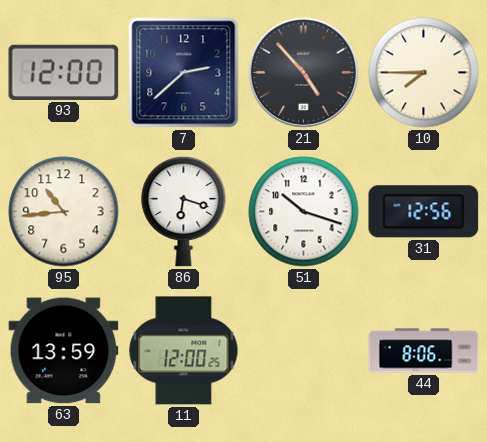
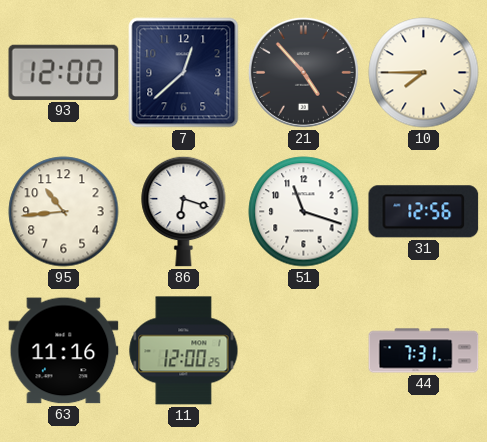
7: 2:38 -> 12:38 (184, 73)
51: 10:18 -> 11:18 (304, 212)
63: 13:59 -> 11:16 (64, 351)
44: 8:06 -> 7:31 (424, 351)
